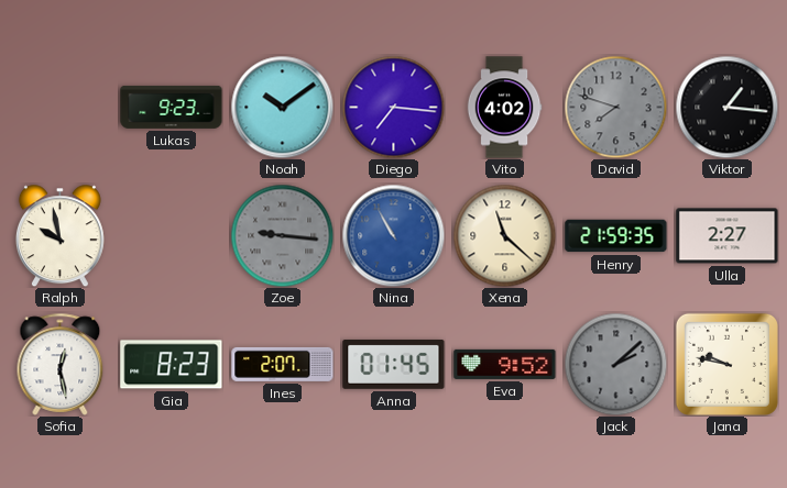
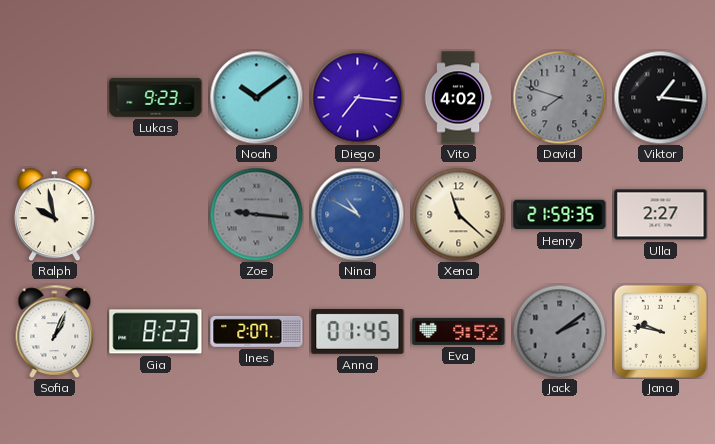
Nina: 10:55 -> 10:50 (357, 214)
Sofia: 12:28 -> 1:04 (55, 331)
Jack: 2:08 -> 2:09 (559, 331)
